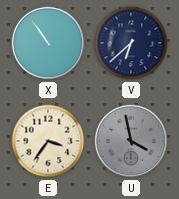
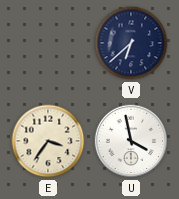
X: 10:54 -> none (48, 43)
U dial: grey -> white (131, 141)
